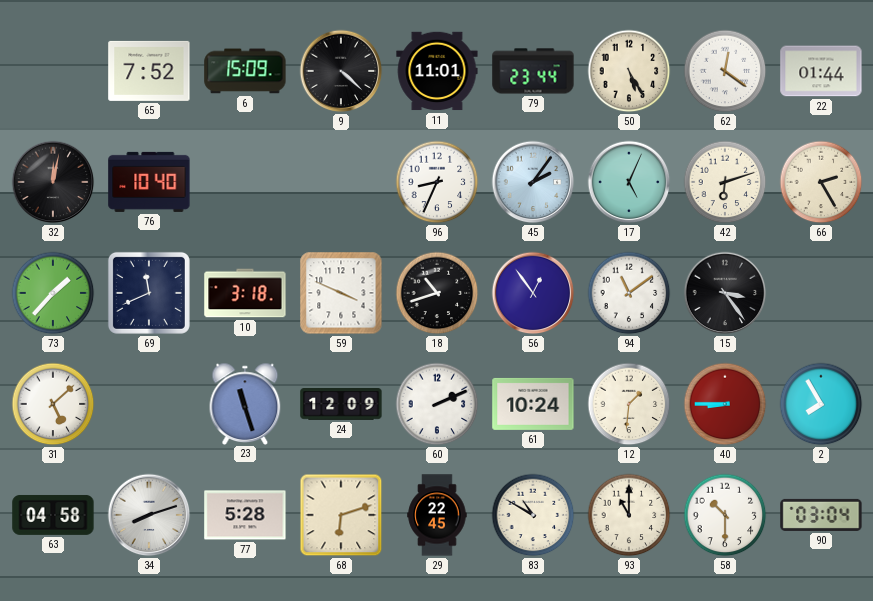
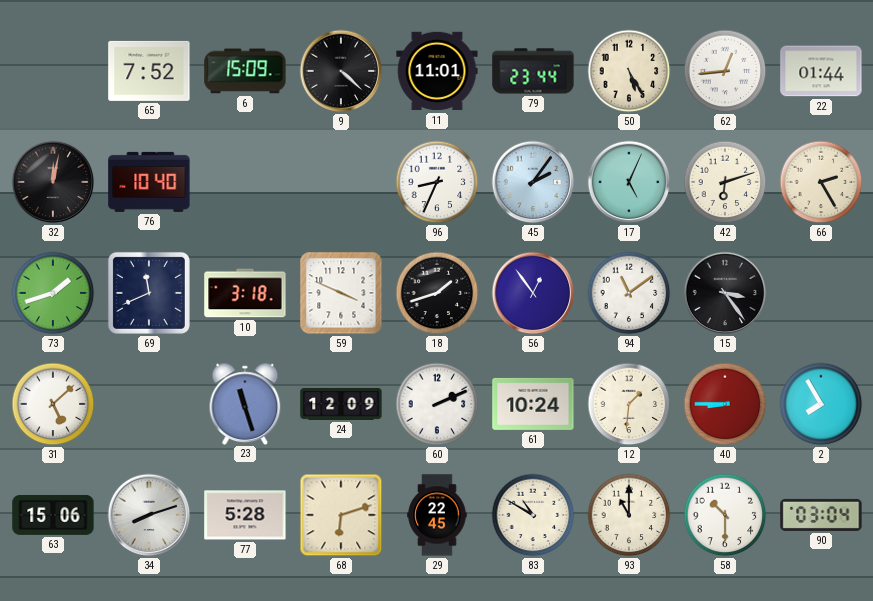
62: 12:21 -> 12:44 (725, 71)
73: 1:37 -> 1:42 (53, 293)
18: 10:42 -> 1:42 (437, 293)
63: 04:58 -> 15:06 (53, 515)
